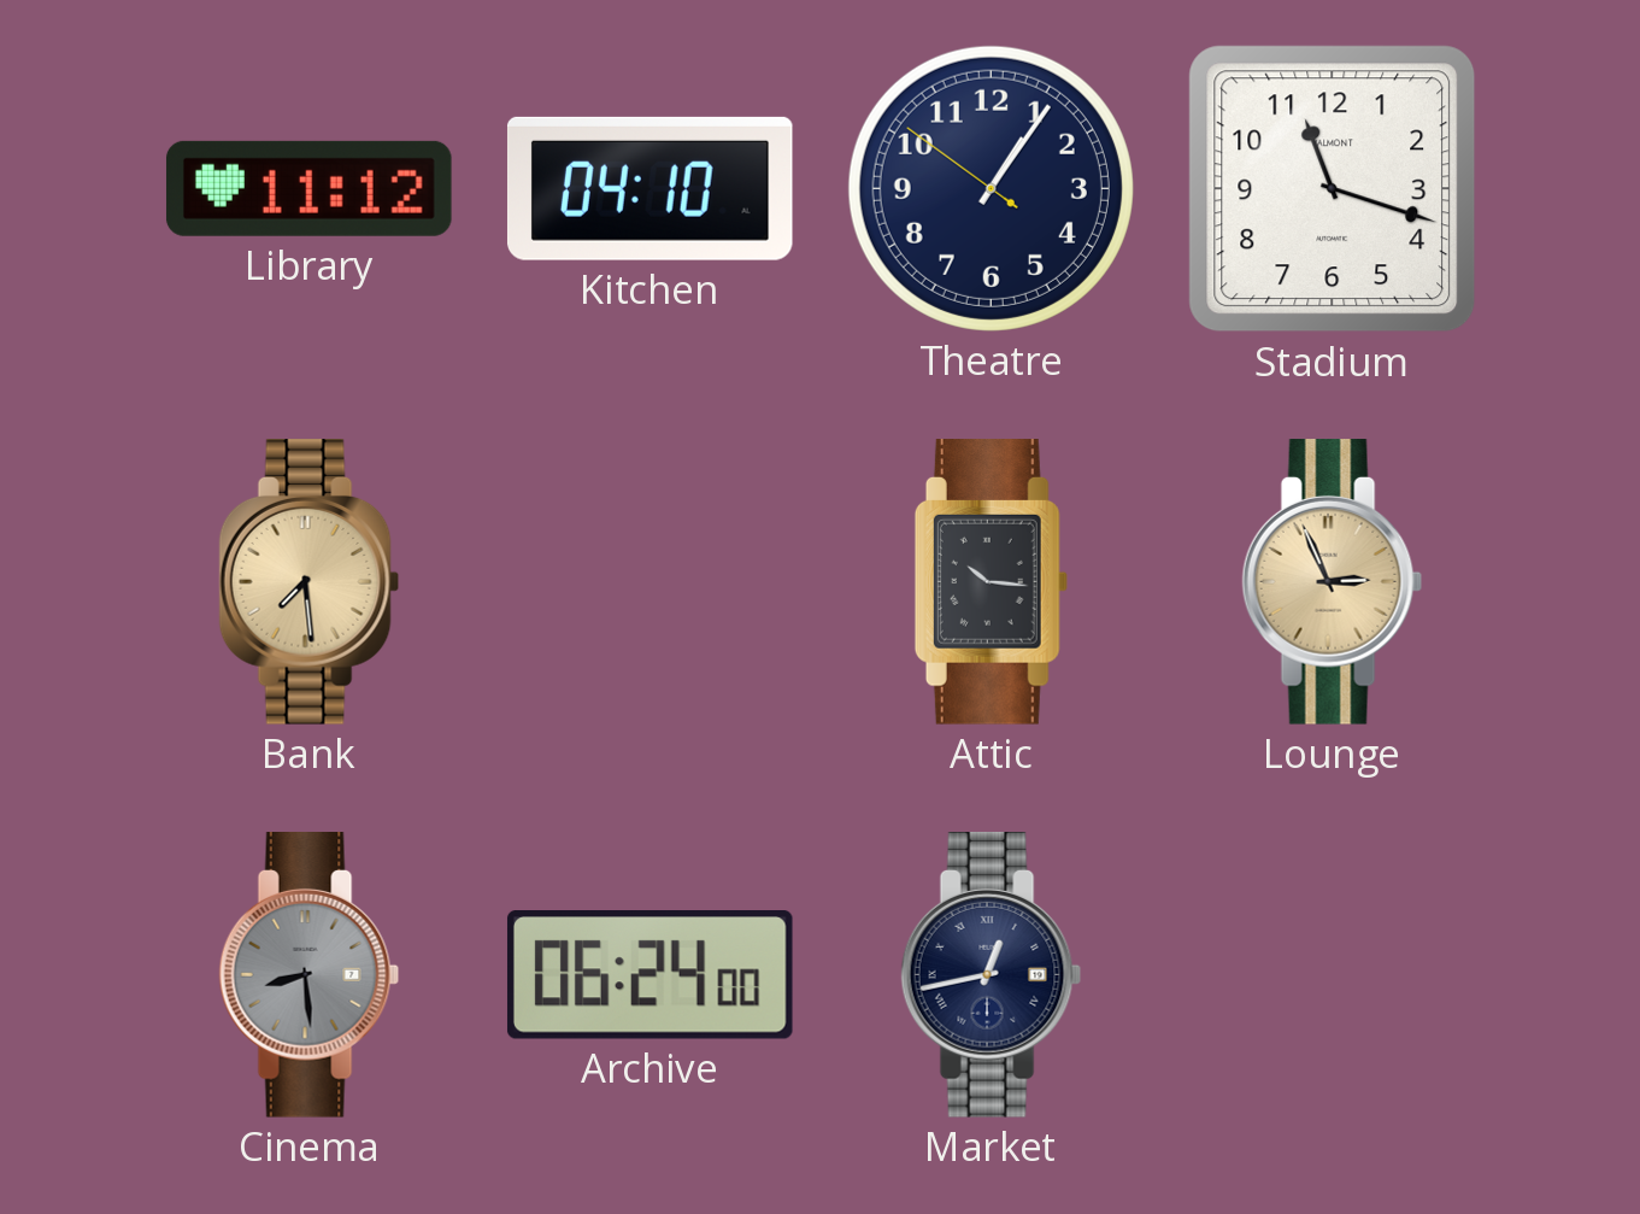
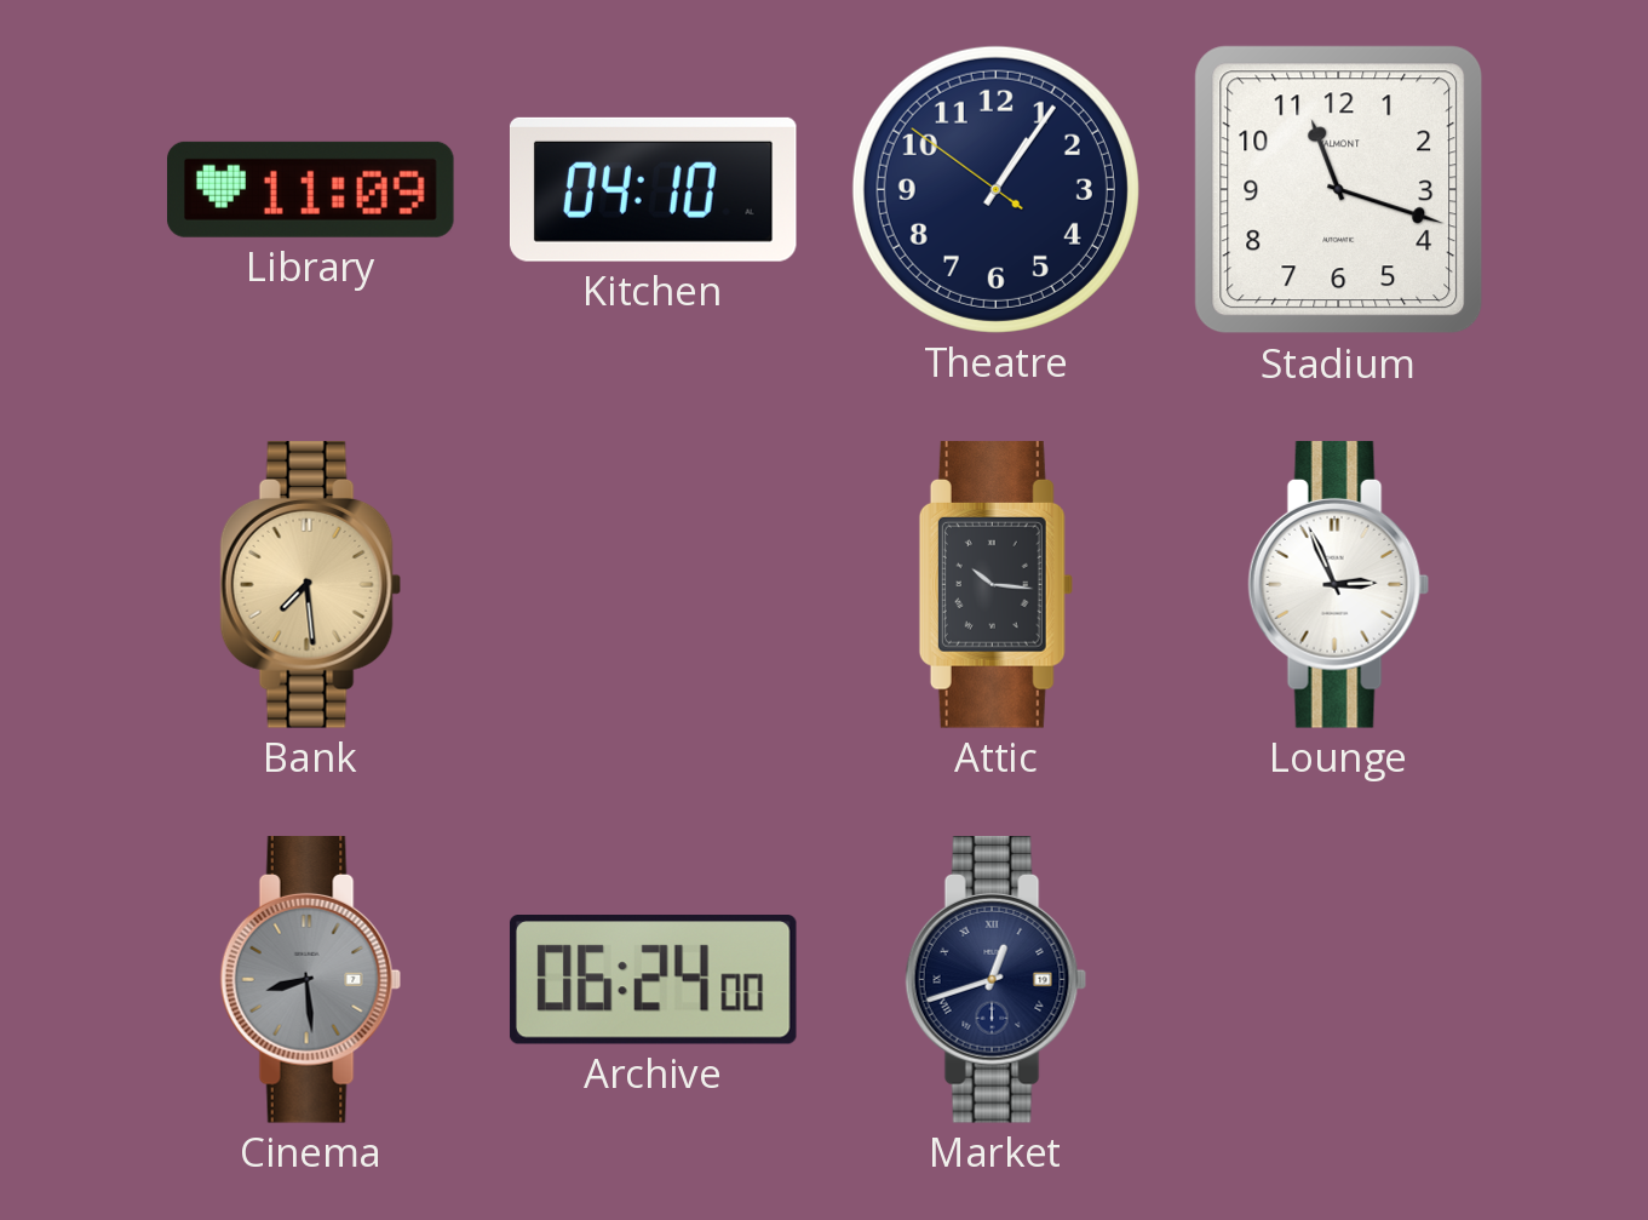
Library: 11:12 -> 11:09 (310, 189)
Lounge dial: champagne -> white (1339, 585)
Market: 12:43 -> 12:42 (997, 980)
